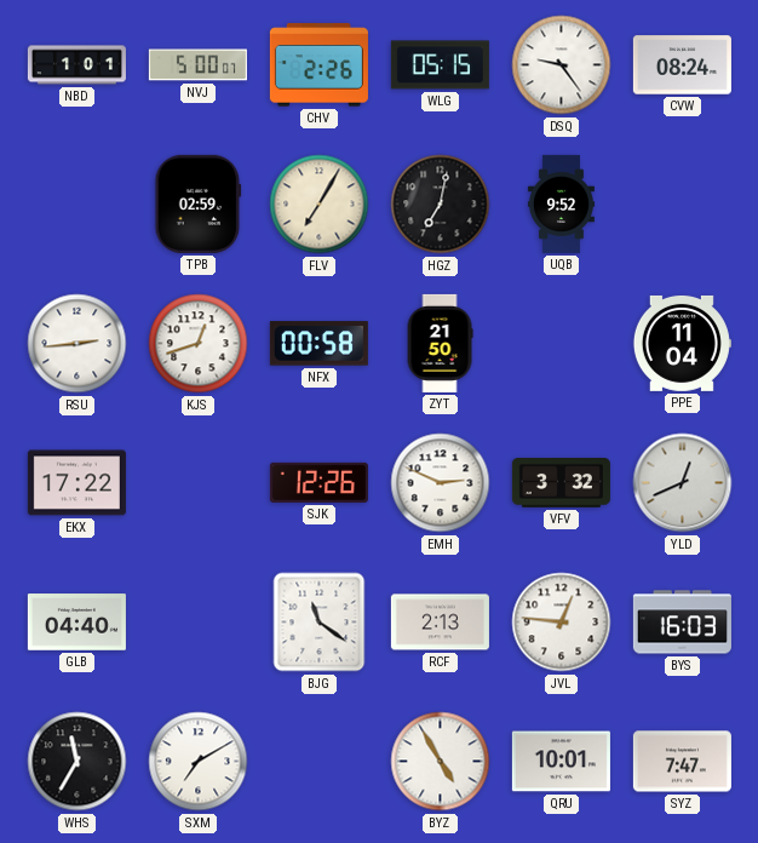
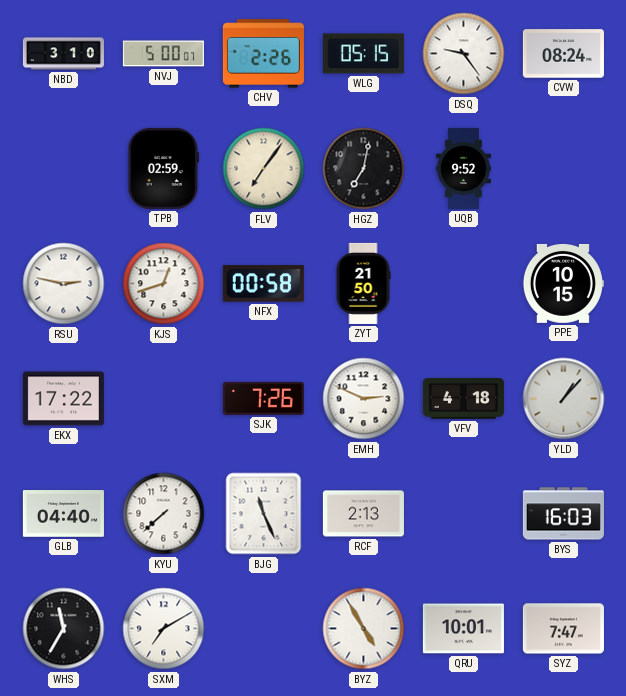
NBD: 1:01 -> 3:10 (63, 54)
FLV: 7:05 -> 7:06 (264, 169)
RSU: 2:44 -> 2:47 (64, 284)
PPE: 11:04 -> 10:15 (563, 283)
SJK: 12:26 -> 7:26 (263, 398)
VFV: 3:32 -> 4:18 (463, 399)
YLD: 12:41 -> 1:07 (564, 399)
KYU: none -> 7:38 (164, 514)
BJG: 11:21 -> 11:26 (264, 514)
JVL: 12:46 -> none (562, 623)
